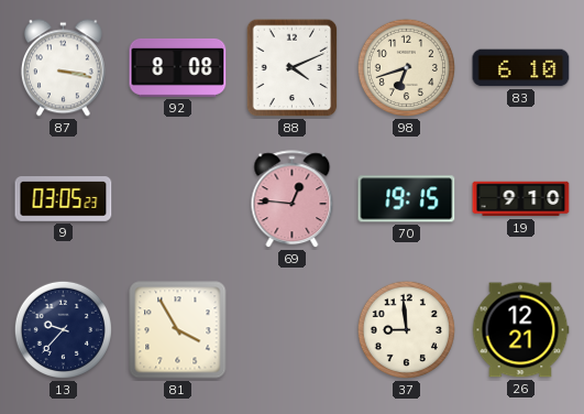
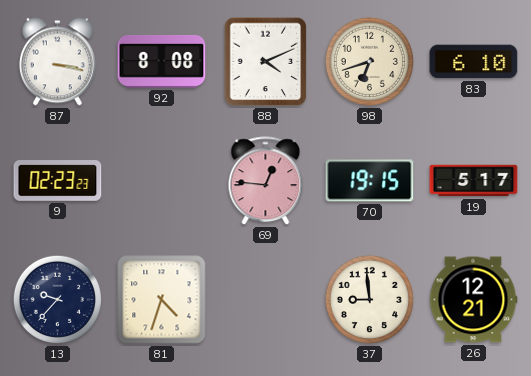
9: 03:05 -> 02:23 (58, 181)
19: 9:10 -> 5:17 (474, 181)
81: 3:55 -> 4:33 (162, 300)
